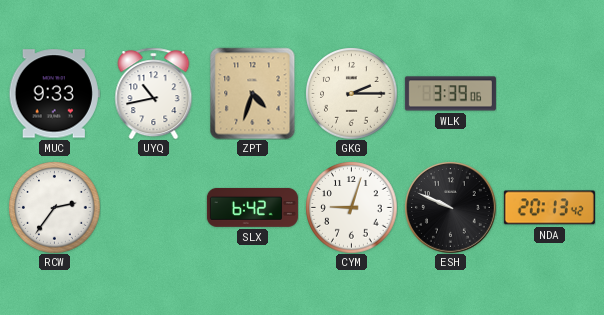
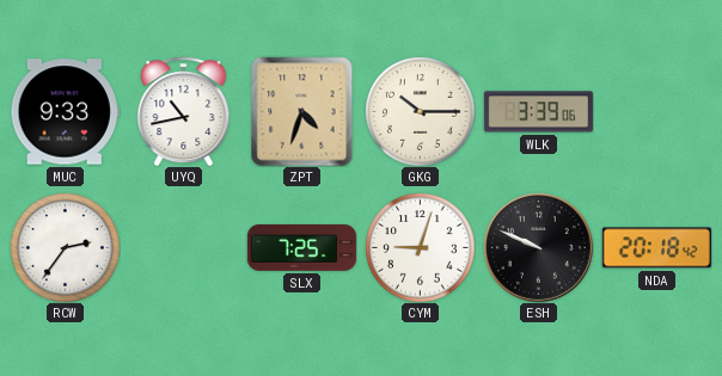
GKG: 2:15 -> 10:15 (420, 111)
SLX: 6:42 -> 7:25 (301, 247)
NDA: 20:13 -> 20:18 (656, 248)
